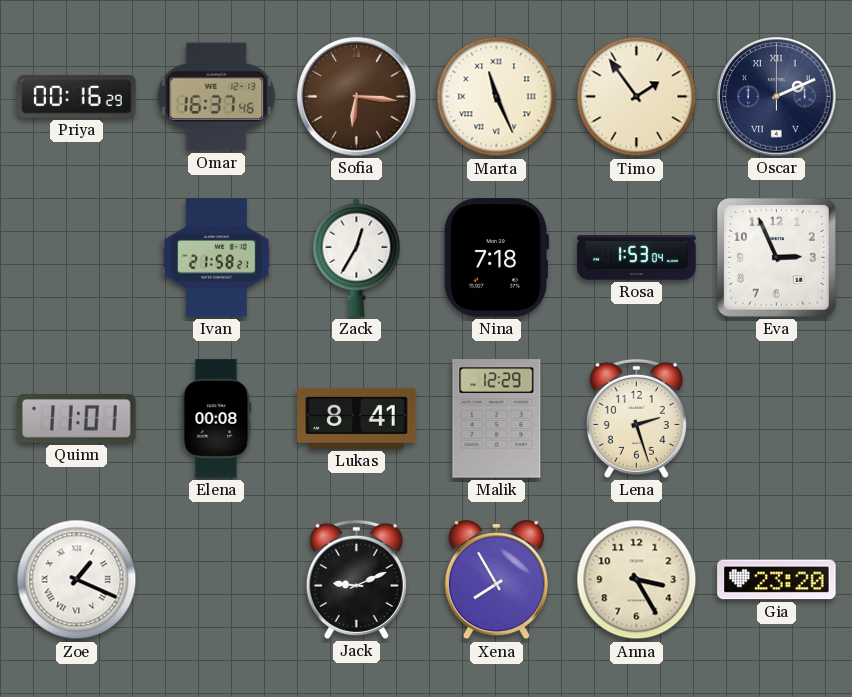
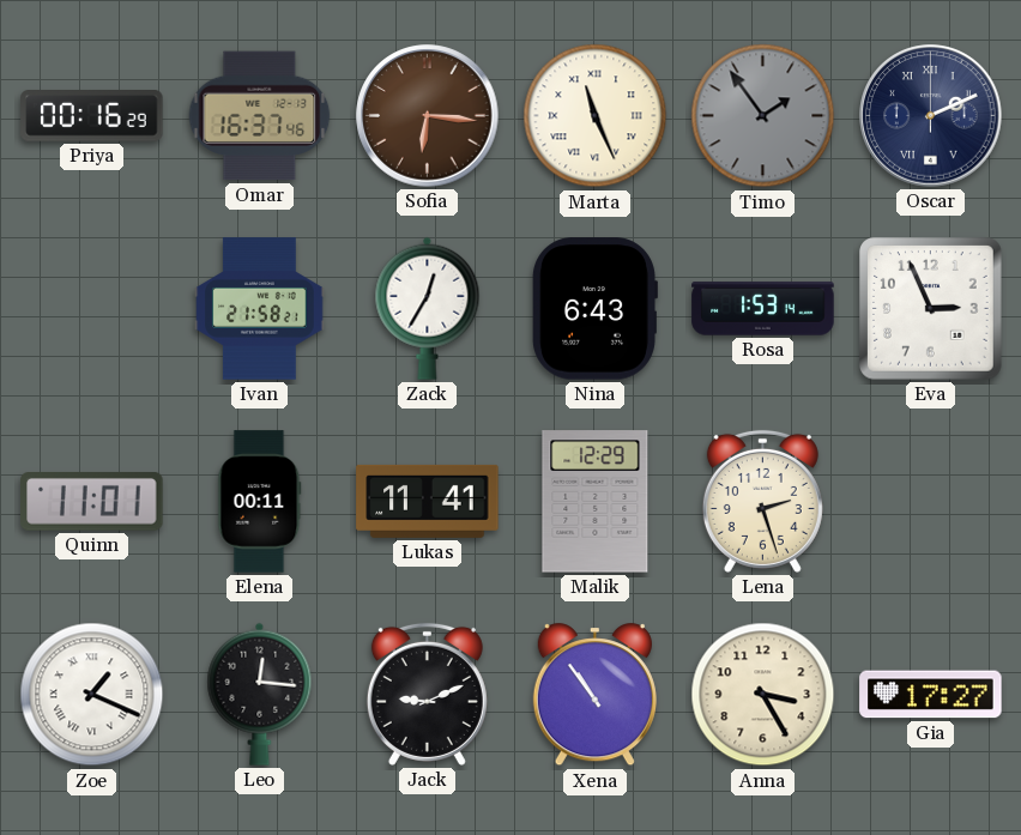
Timo dial: cream -> grey (763, 116)
Nina: 7:18 -> 6:43 (594, 309)
Rosa: 1:53:04 -> 1:53:14 (763, 309)
Elena: 00:08 -> 00:11 (260, 502)
Lukas: 8:41 -> 11:41 (428, 501)
Leo: none -> 12:16 (260, 694)
Xena: 7:55 -> 10:54 (594, 695)
Gia: 23:20 -> 17:27 (931, 695)
